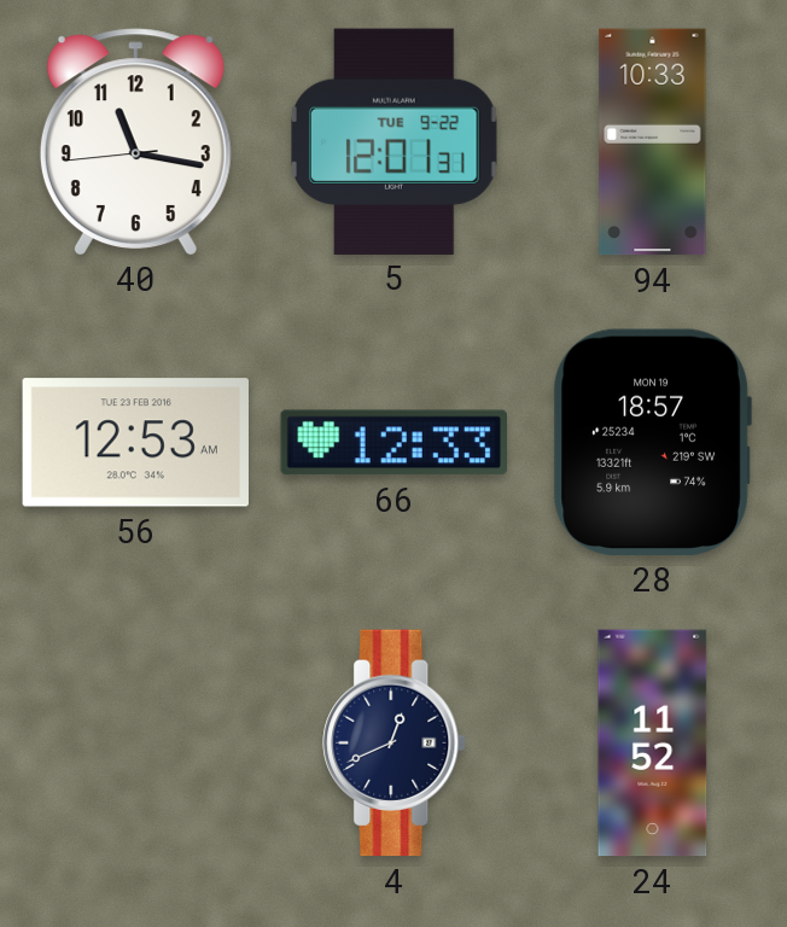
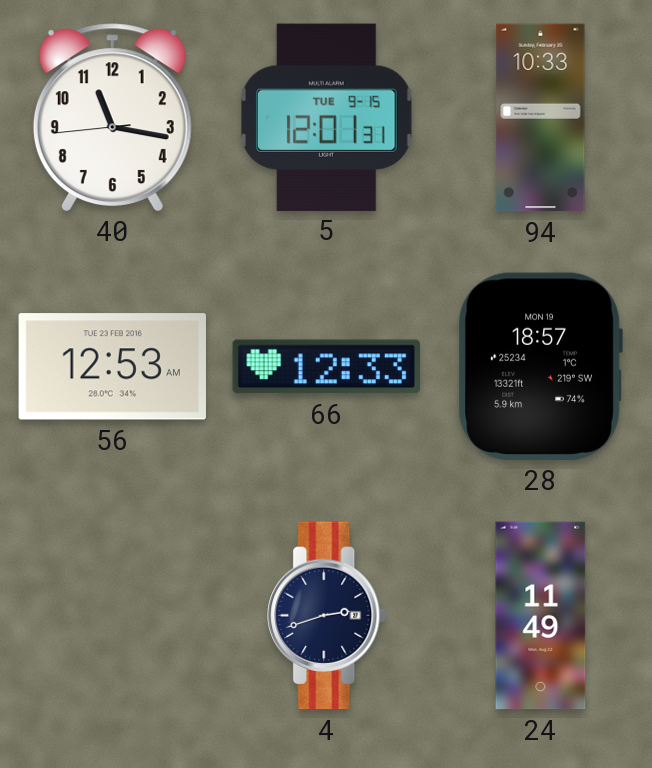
5 date: TUE 9-22 -> TUE 9-15 (327, 117)
4: 12:41 -> 2:42 (327, 616)
24: 11:52 -> 11:49 (541, 616)
